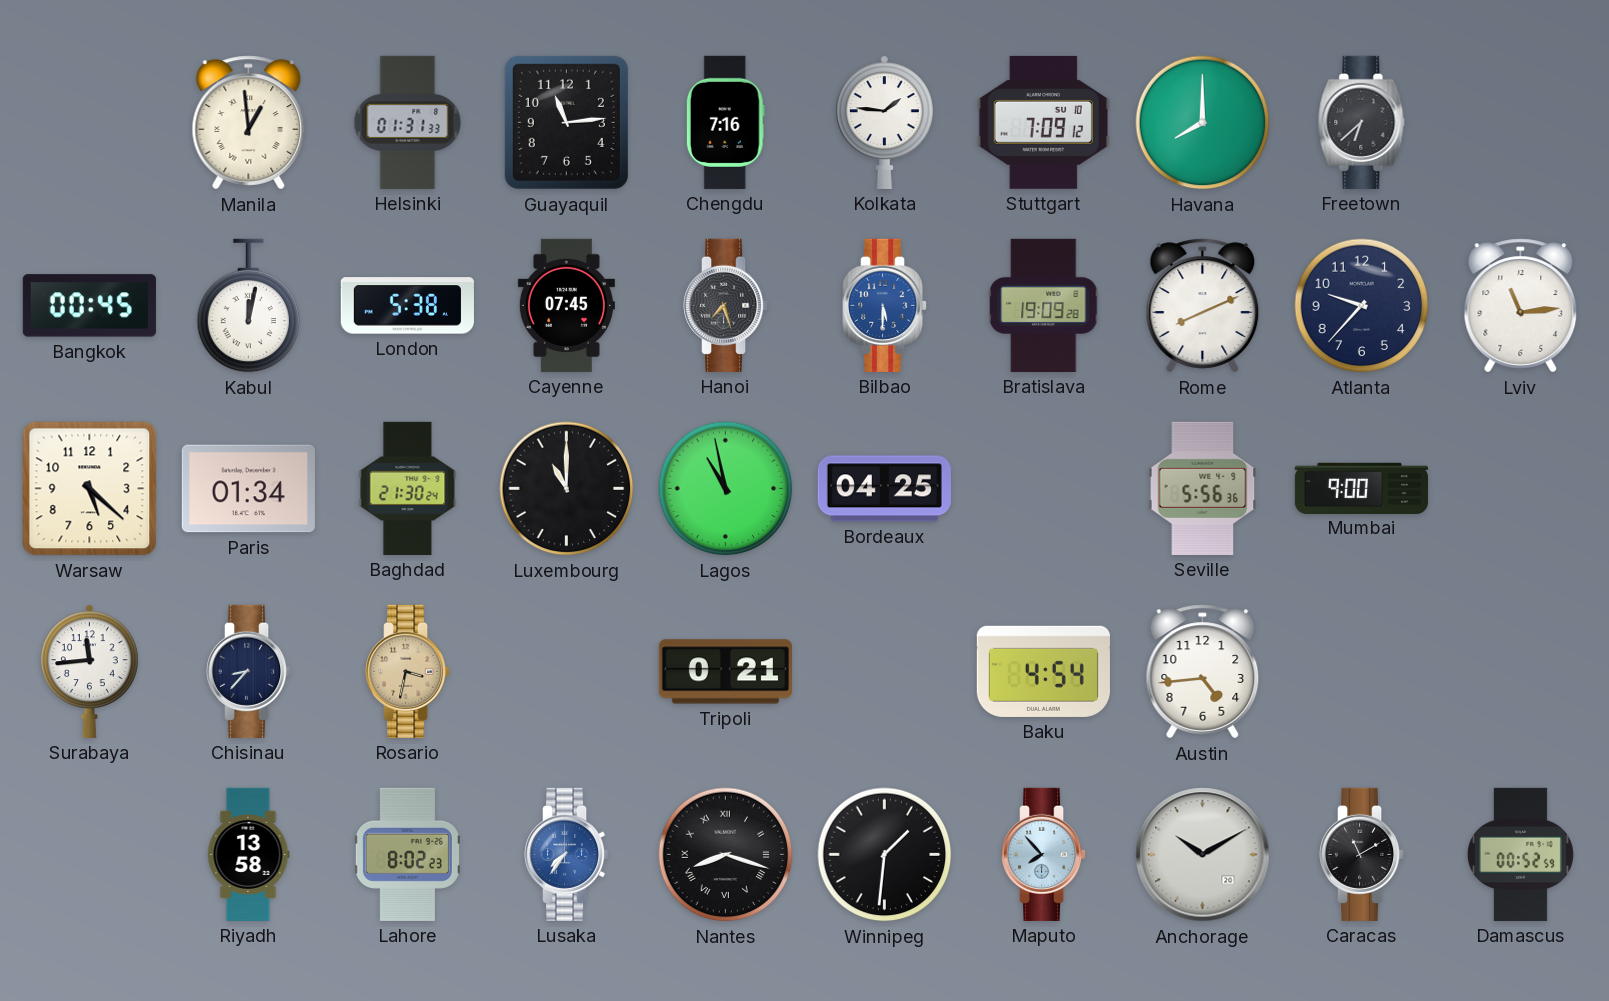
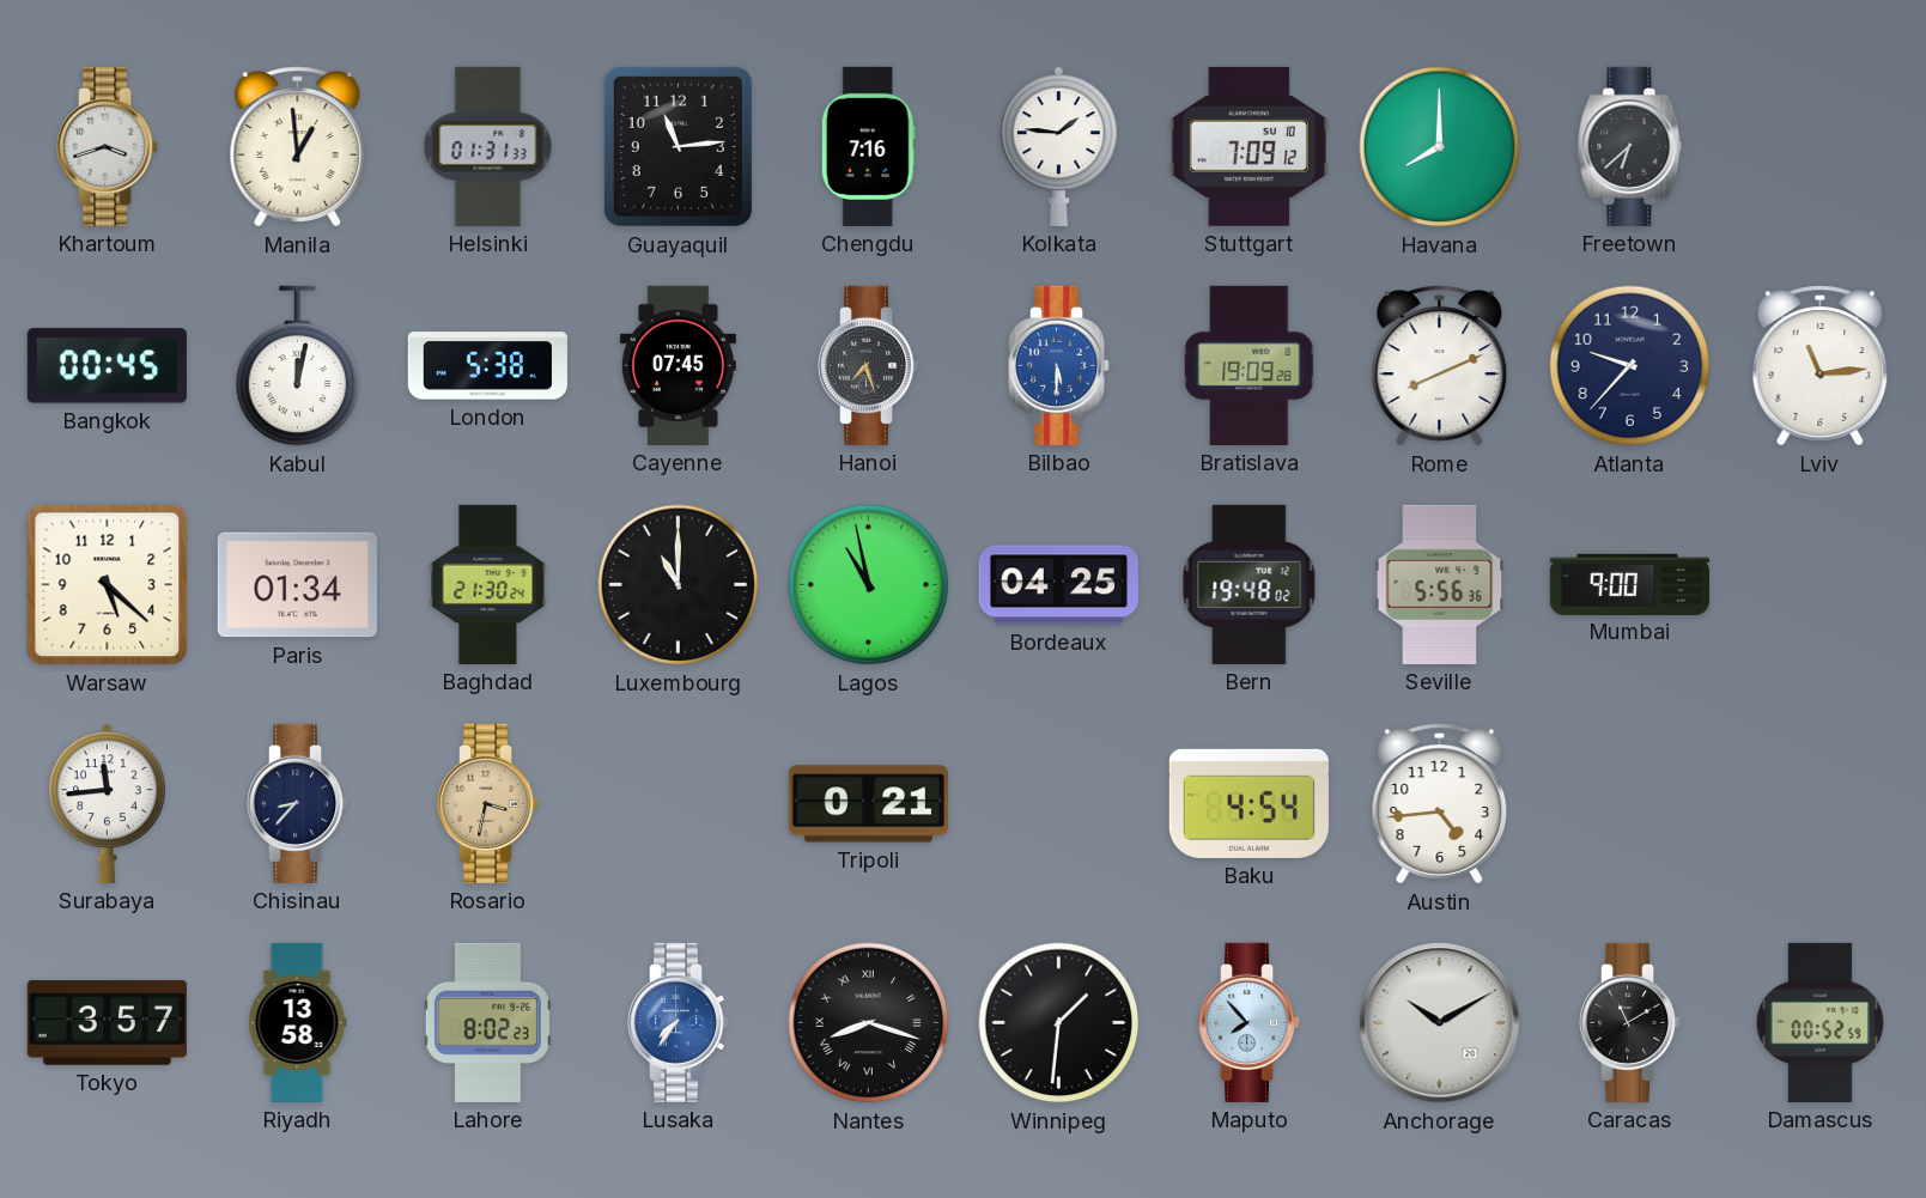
Khartoum: none -> 3:42 (109, 146)
Bern: none -> 19:48 (1250, 584)
Tokyo: none -> 3:57 (107, 1023)
